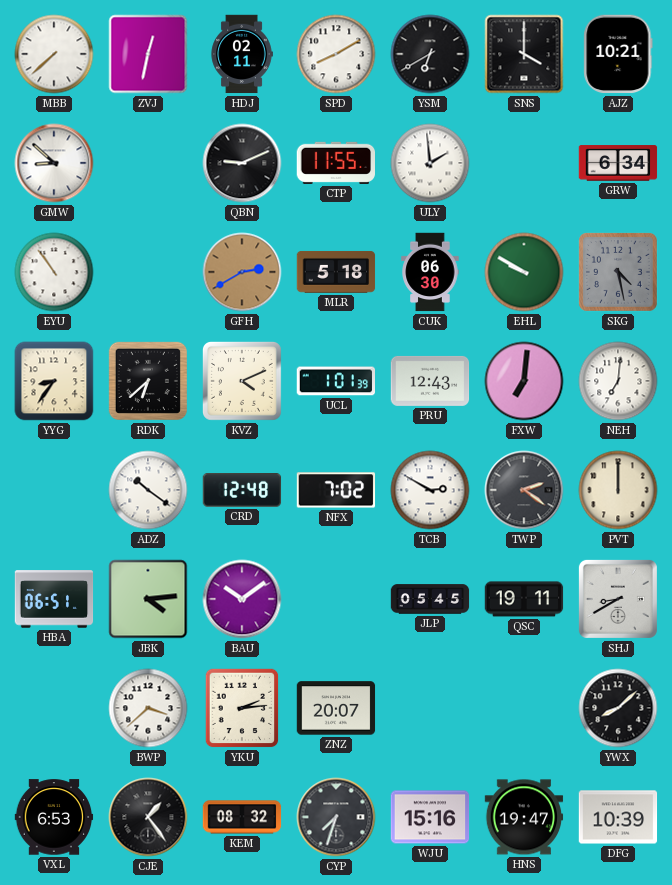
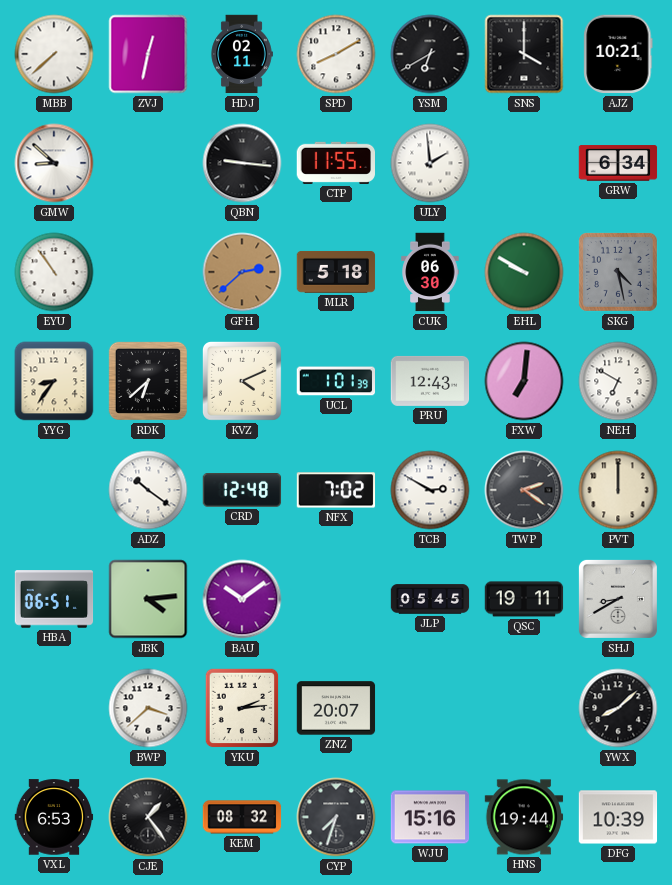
QBN: 9:11 -> 9:16 (242, 163)
GFH: 2:40 -> 2:38 (242, 272)
NEH: 7:01 -> 6:50 (618, 381)
HNS: 19:47 -> 19:44 (524, 817)
